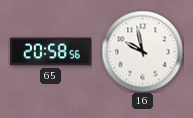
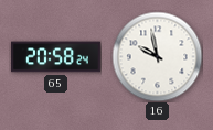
65: 20:58:56 -> 20:58:24 (56, 57)
